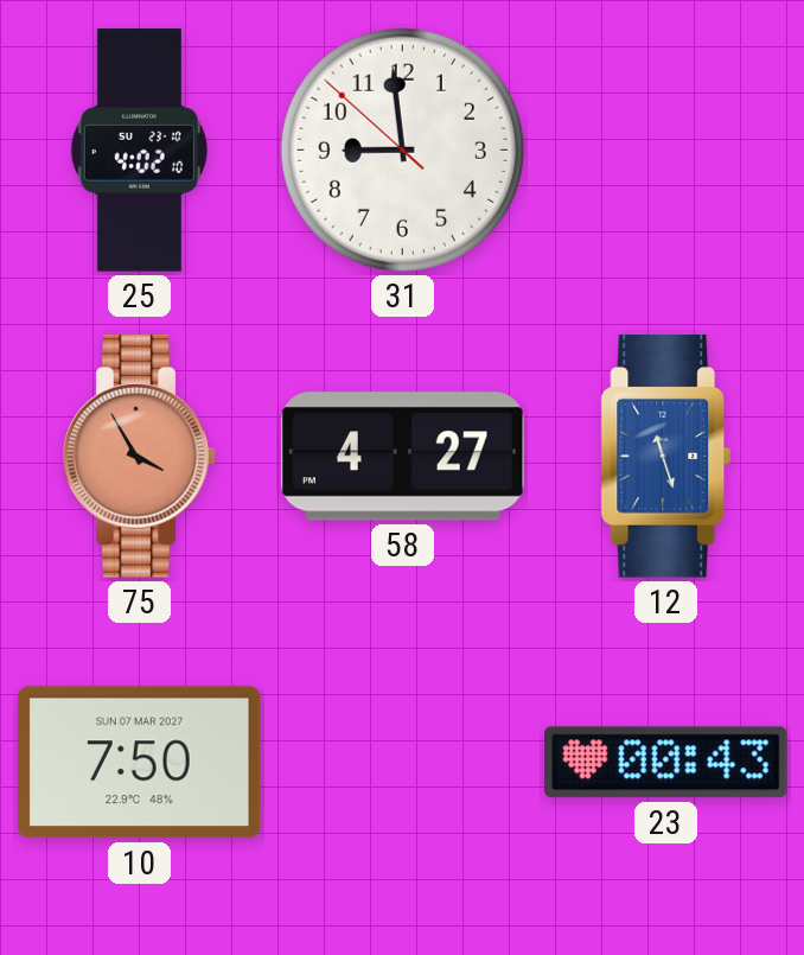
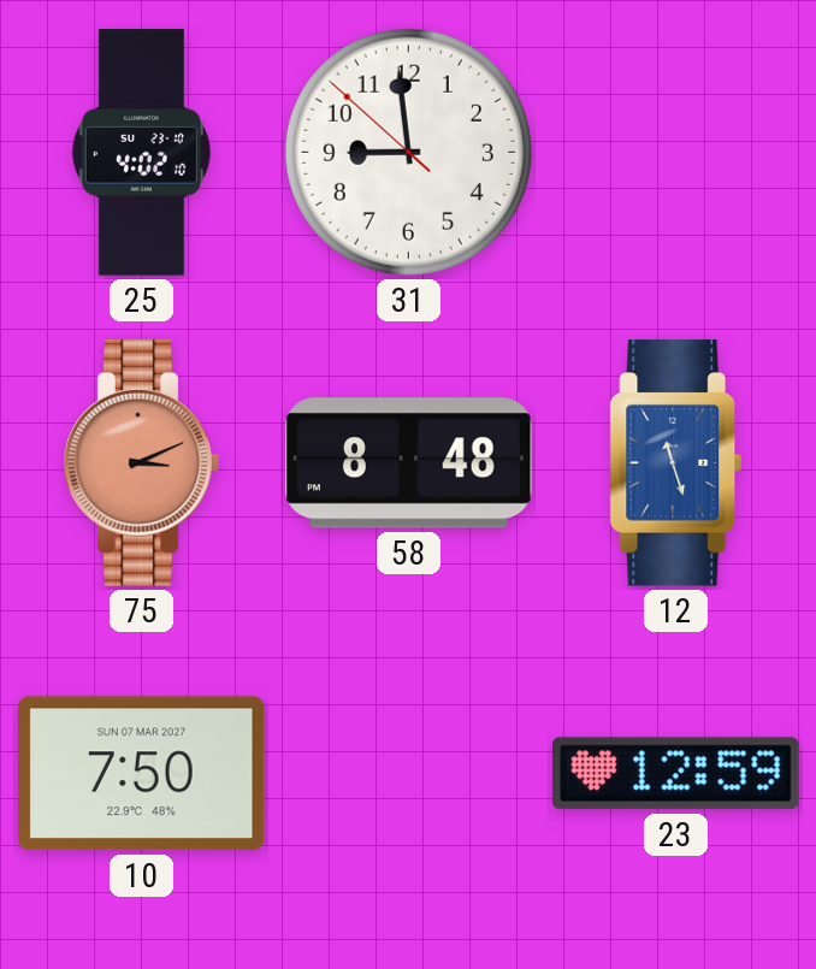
75: 3:55 -> 3:11 (141, 463)
58: 4:27 -> 8:48 (409, 463)
23: 00:43 -> 12:59 (675, 774)
